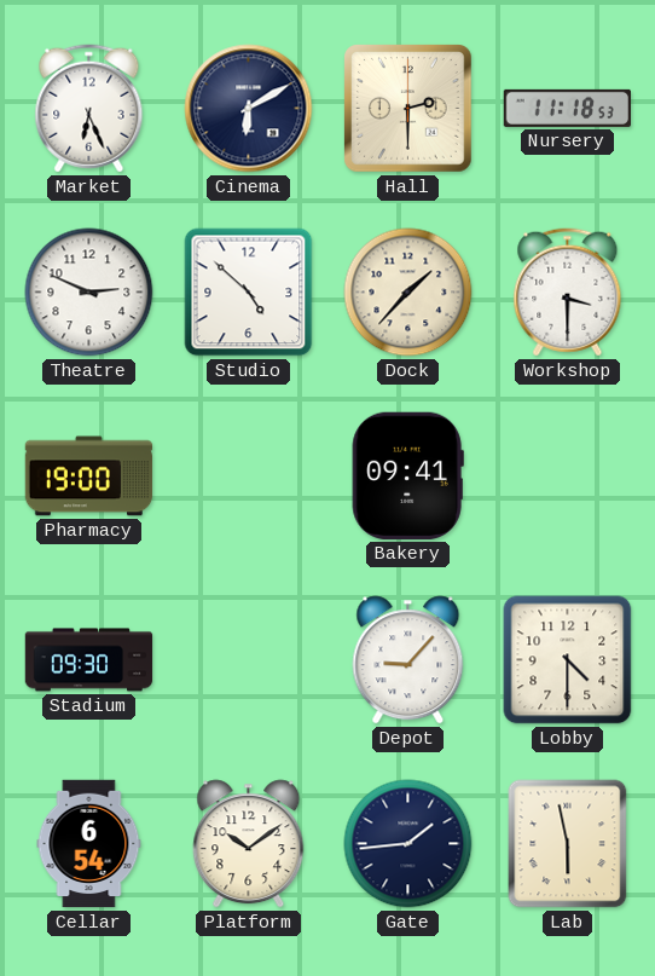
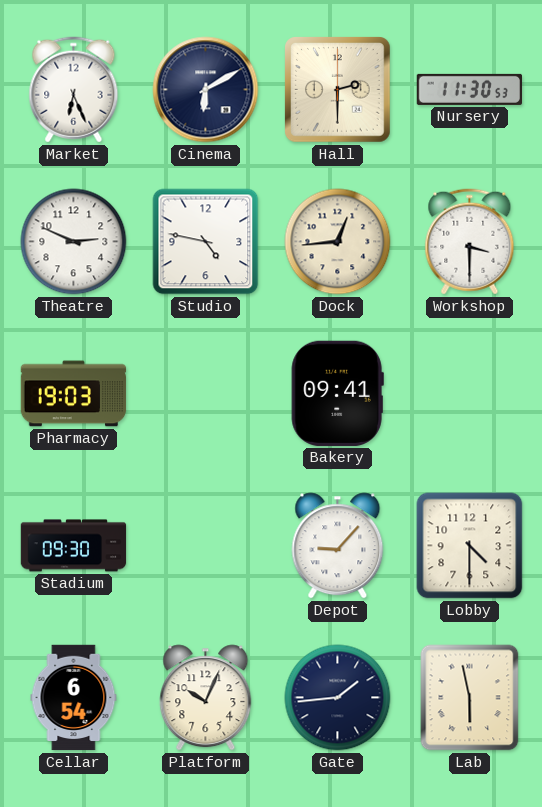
Nursery: 11:18 -> 11:30 (470, 89)
Studio: 4:52 -> 4:47 (206, 242)
Dock: 1:37 -> 12:44 (338, 242)
Pharmacy: 19:00 -> 19:03 (74, 394)
Platform: 10:09 -> 10:04 (206, 698)
